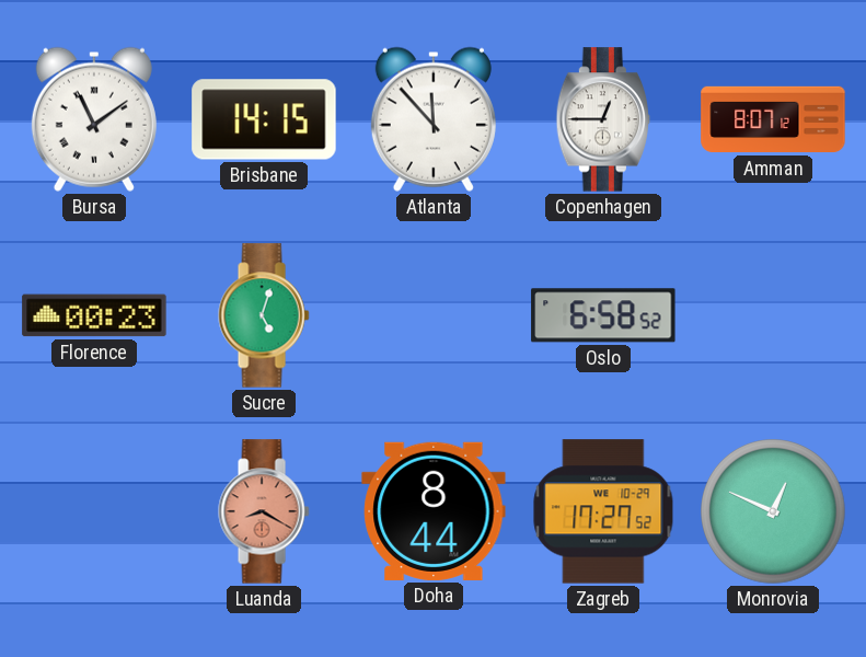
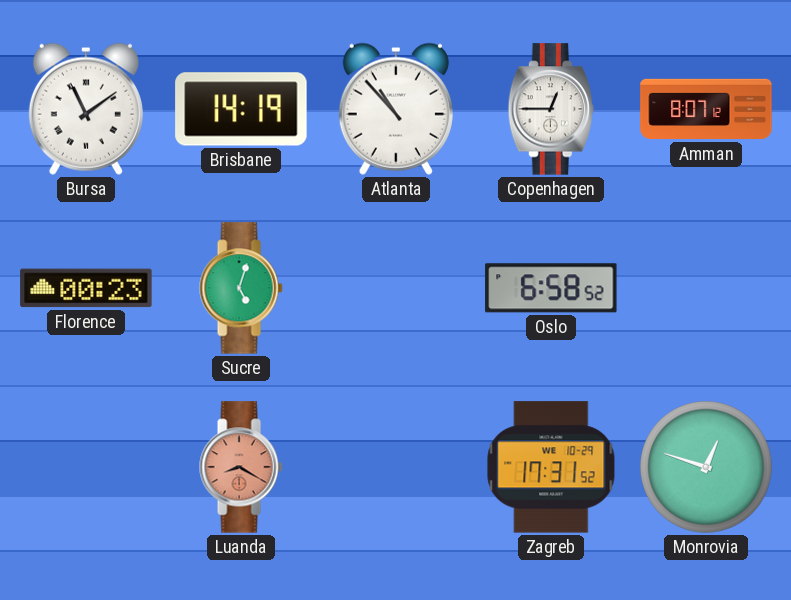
Brisbane: 14:15 -> 14:19 (241, 109)
Atlanta: 11:53 -> 10:53 (396, 109)
Doha: 8:44 -> none (434, 511)
Zagreb: 17:27 -> 17:31 (551, 467)
Monrovia: 12:49 -> 12:48 (707, 468)
